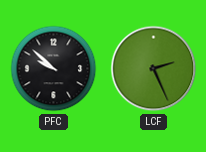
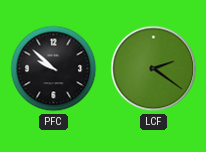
LCF: 2:26 -> 2:21 (154, 69)
